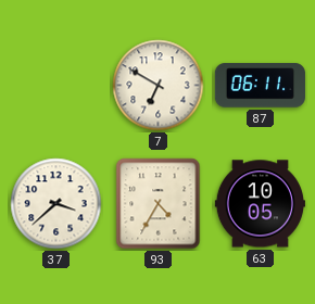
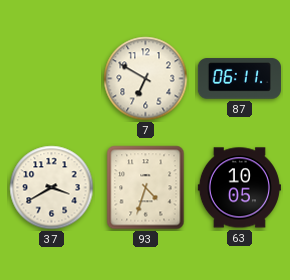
37: 3:38 -> 3:40 (52, 188)
93: 4:35 -> 4:33 (146, 188)
